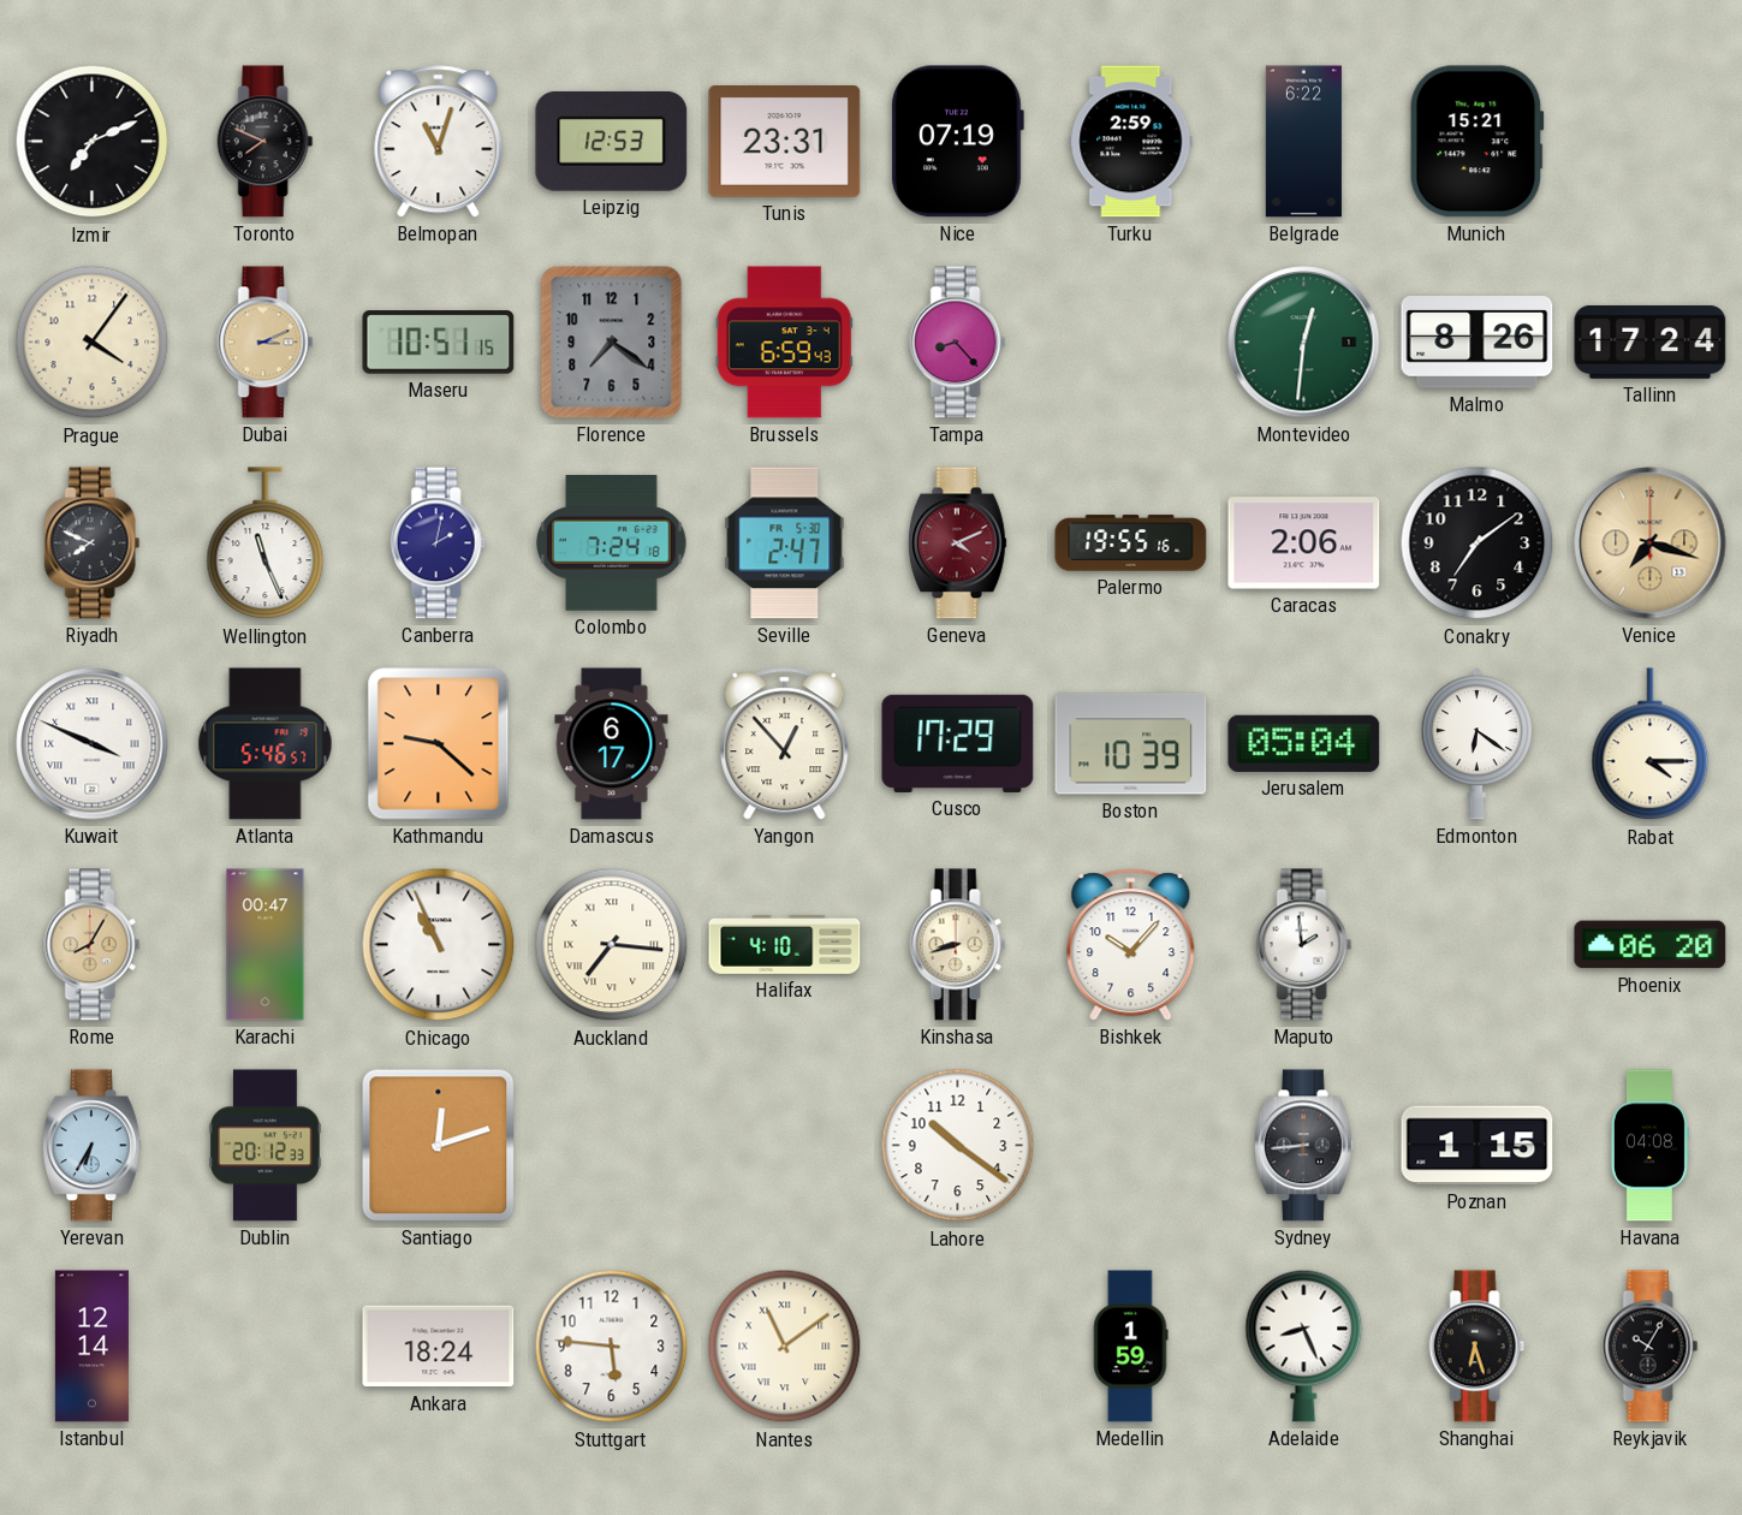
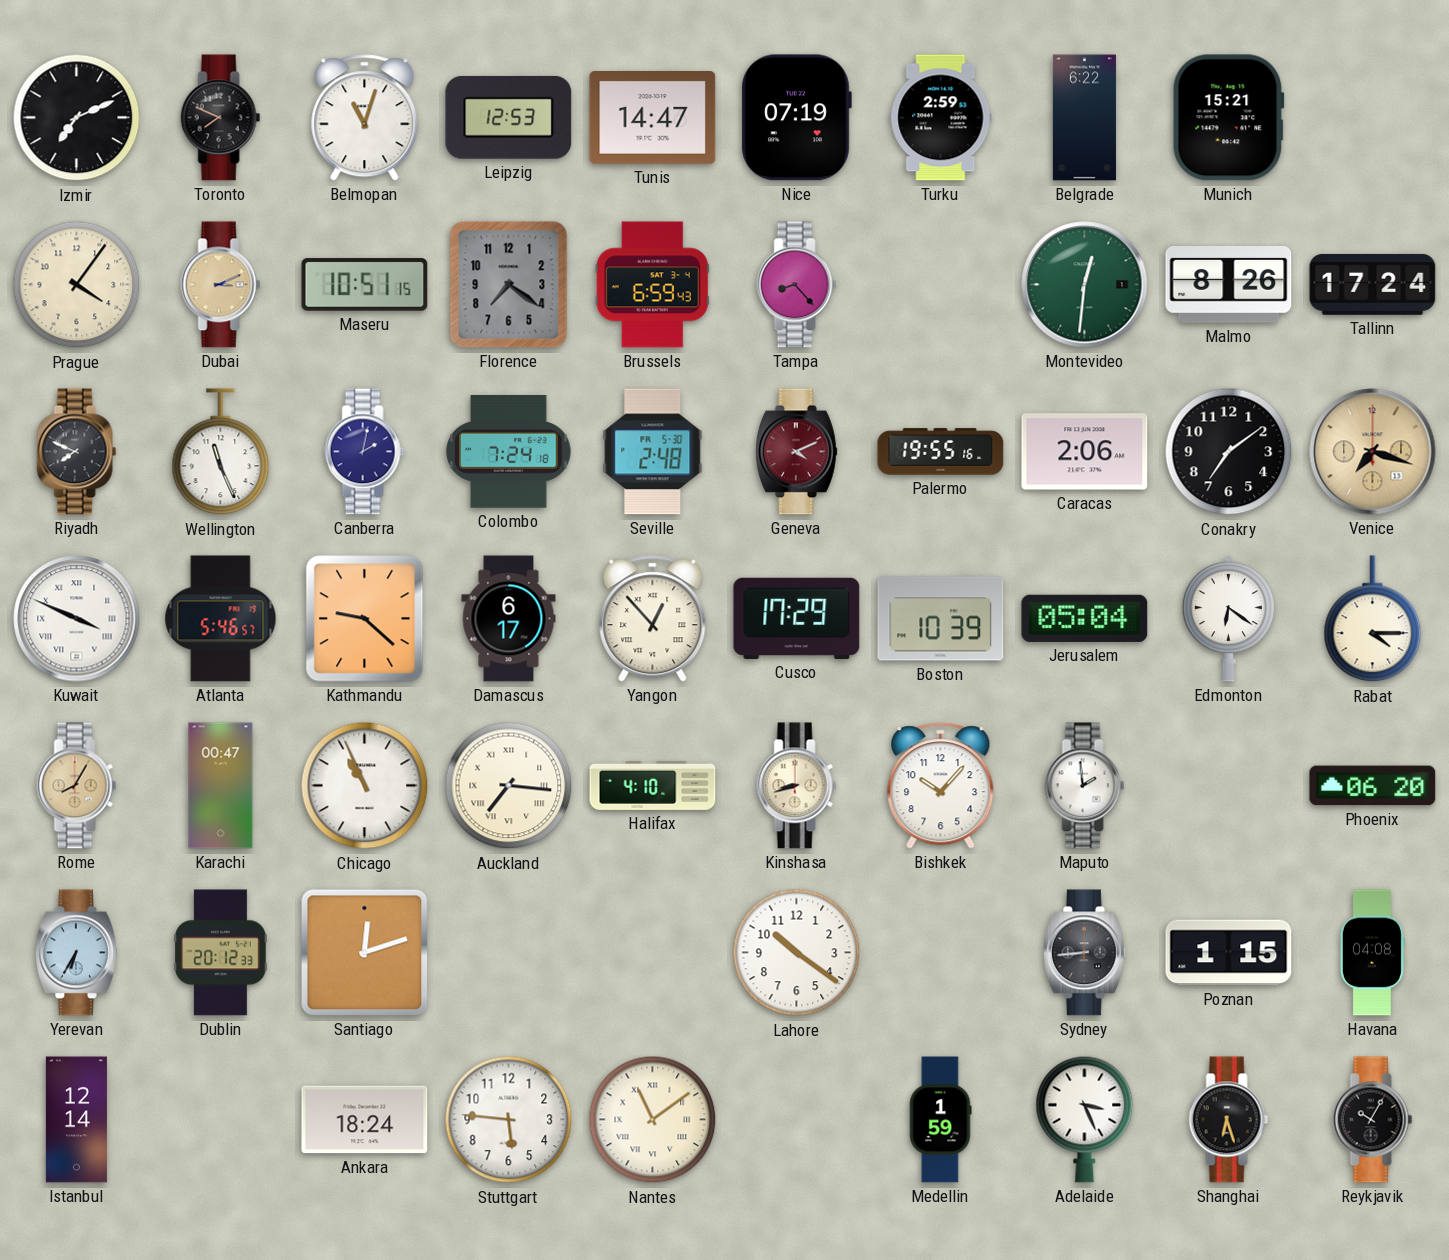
Tunis: 23:31 -> 14:47 (653, 118)
Seville: 2:47 -> 2:48 (653, 452)
Adelaide: 8:26 -> 3:26 (1085, 1119)
